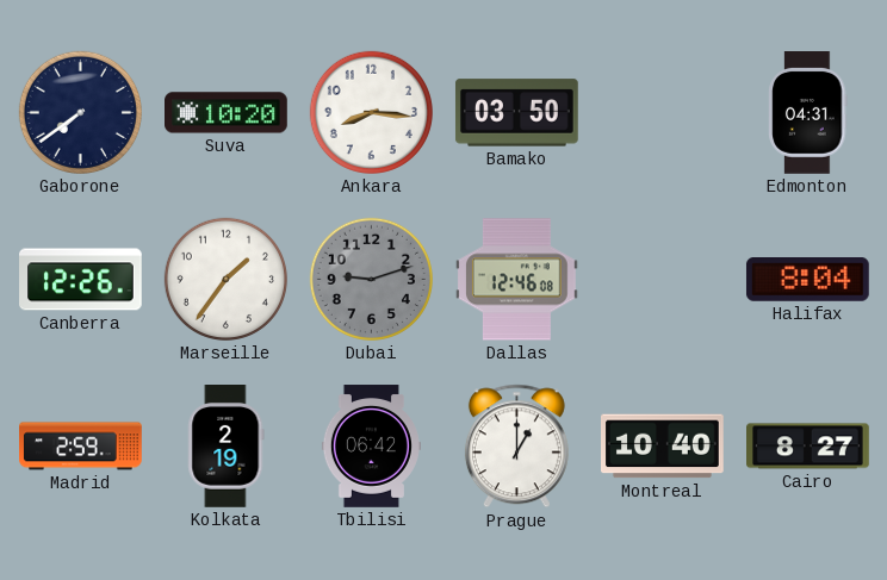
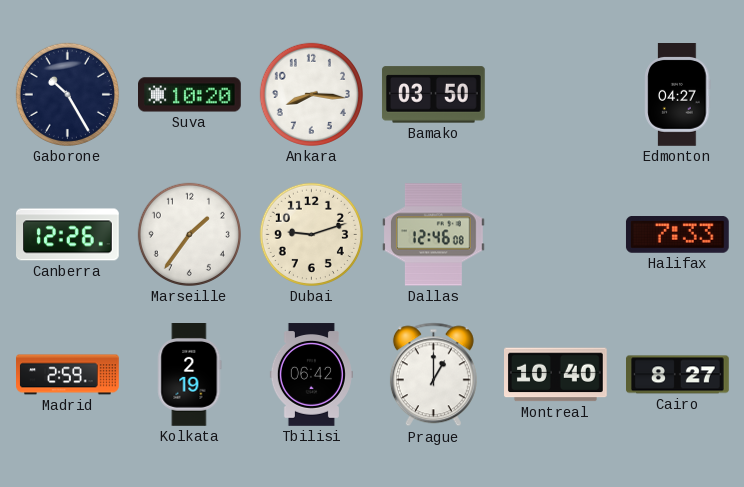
Gaborone: 7:39 -> 10:25 (67, 94)
Edmonton: 04:31 -> 04:27 (678, 95)
Dubai dial: grey -> cream (311, 234)
Halifax: 8:04 -> 7:33 (677, 235)
